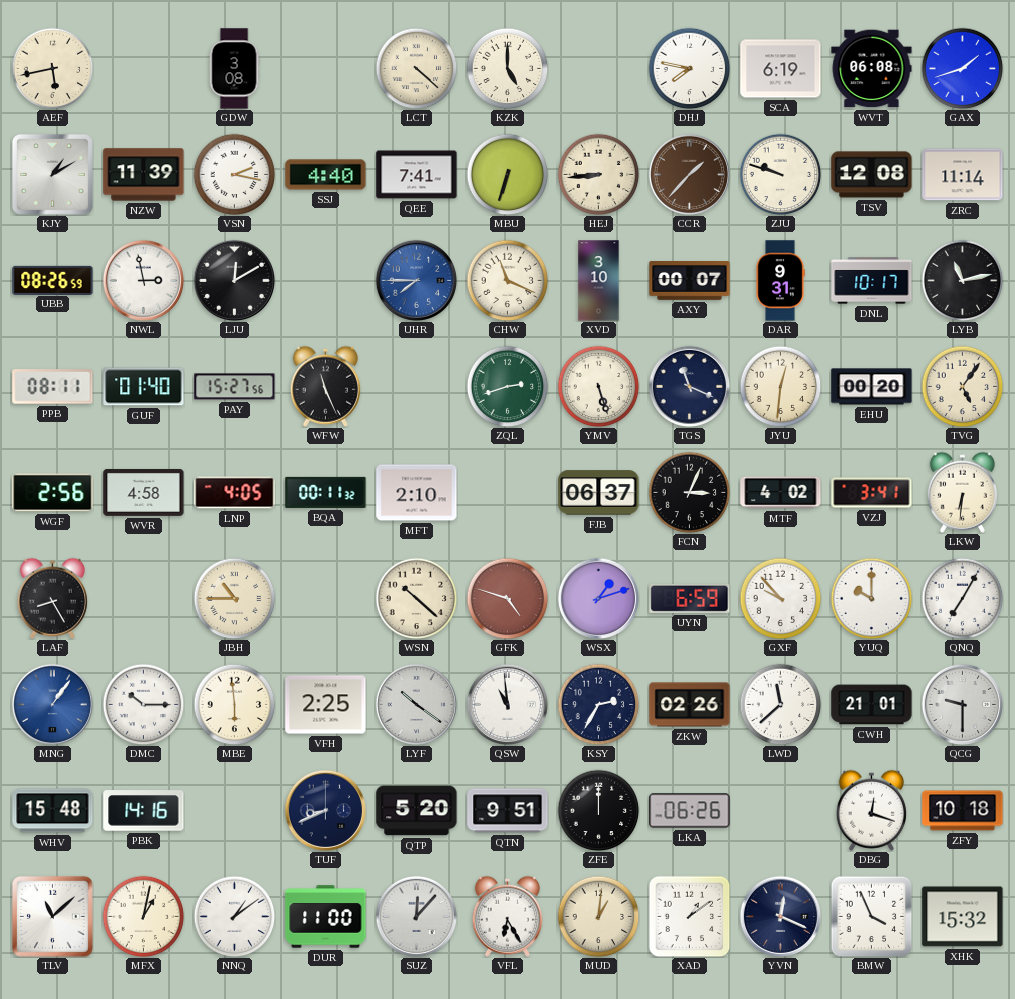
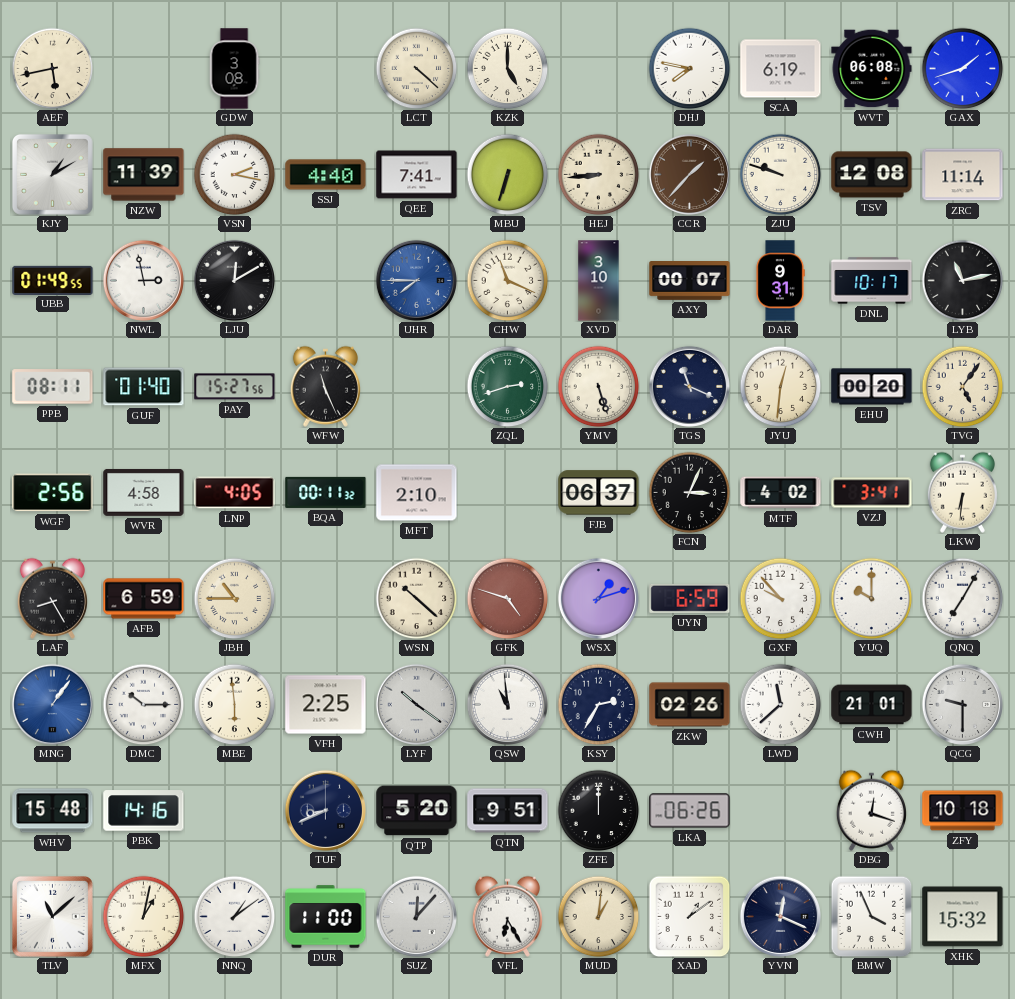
UBB: 08:26 -> 01:49 (53, 280)
AFB: none -> 6:59 (144, 599)
